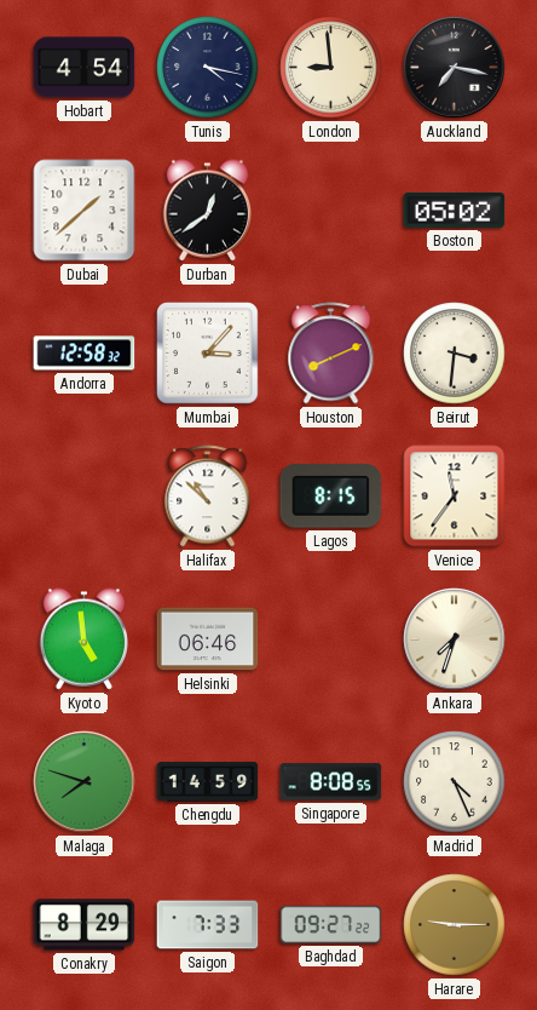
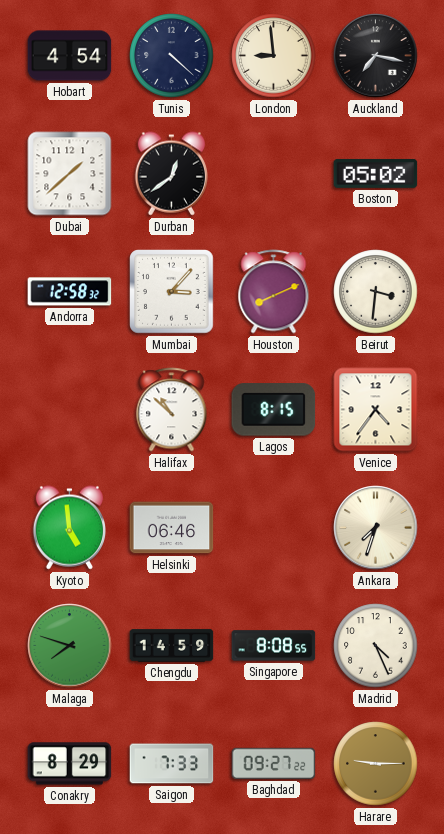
Tunis: 4:17 -> 4:22 (172, 56)
Venice: 11:36 -> 4:36 (376, 410)
